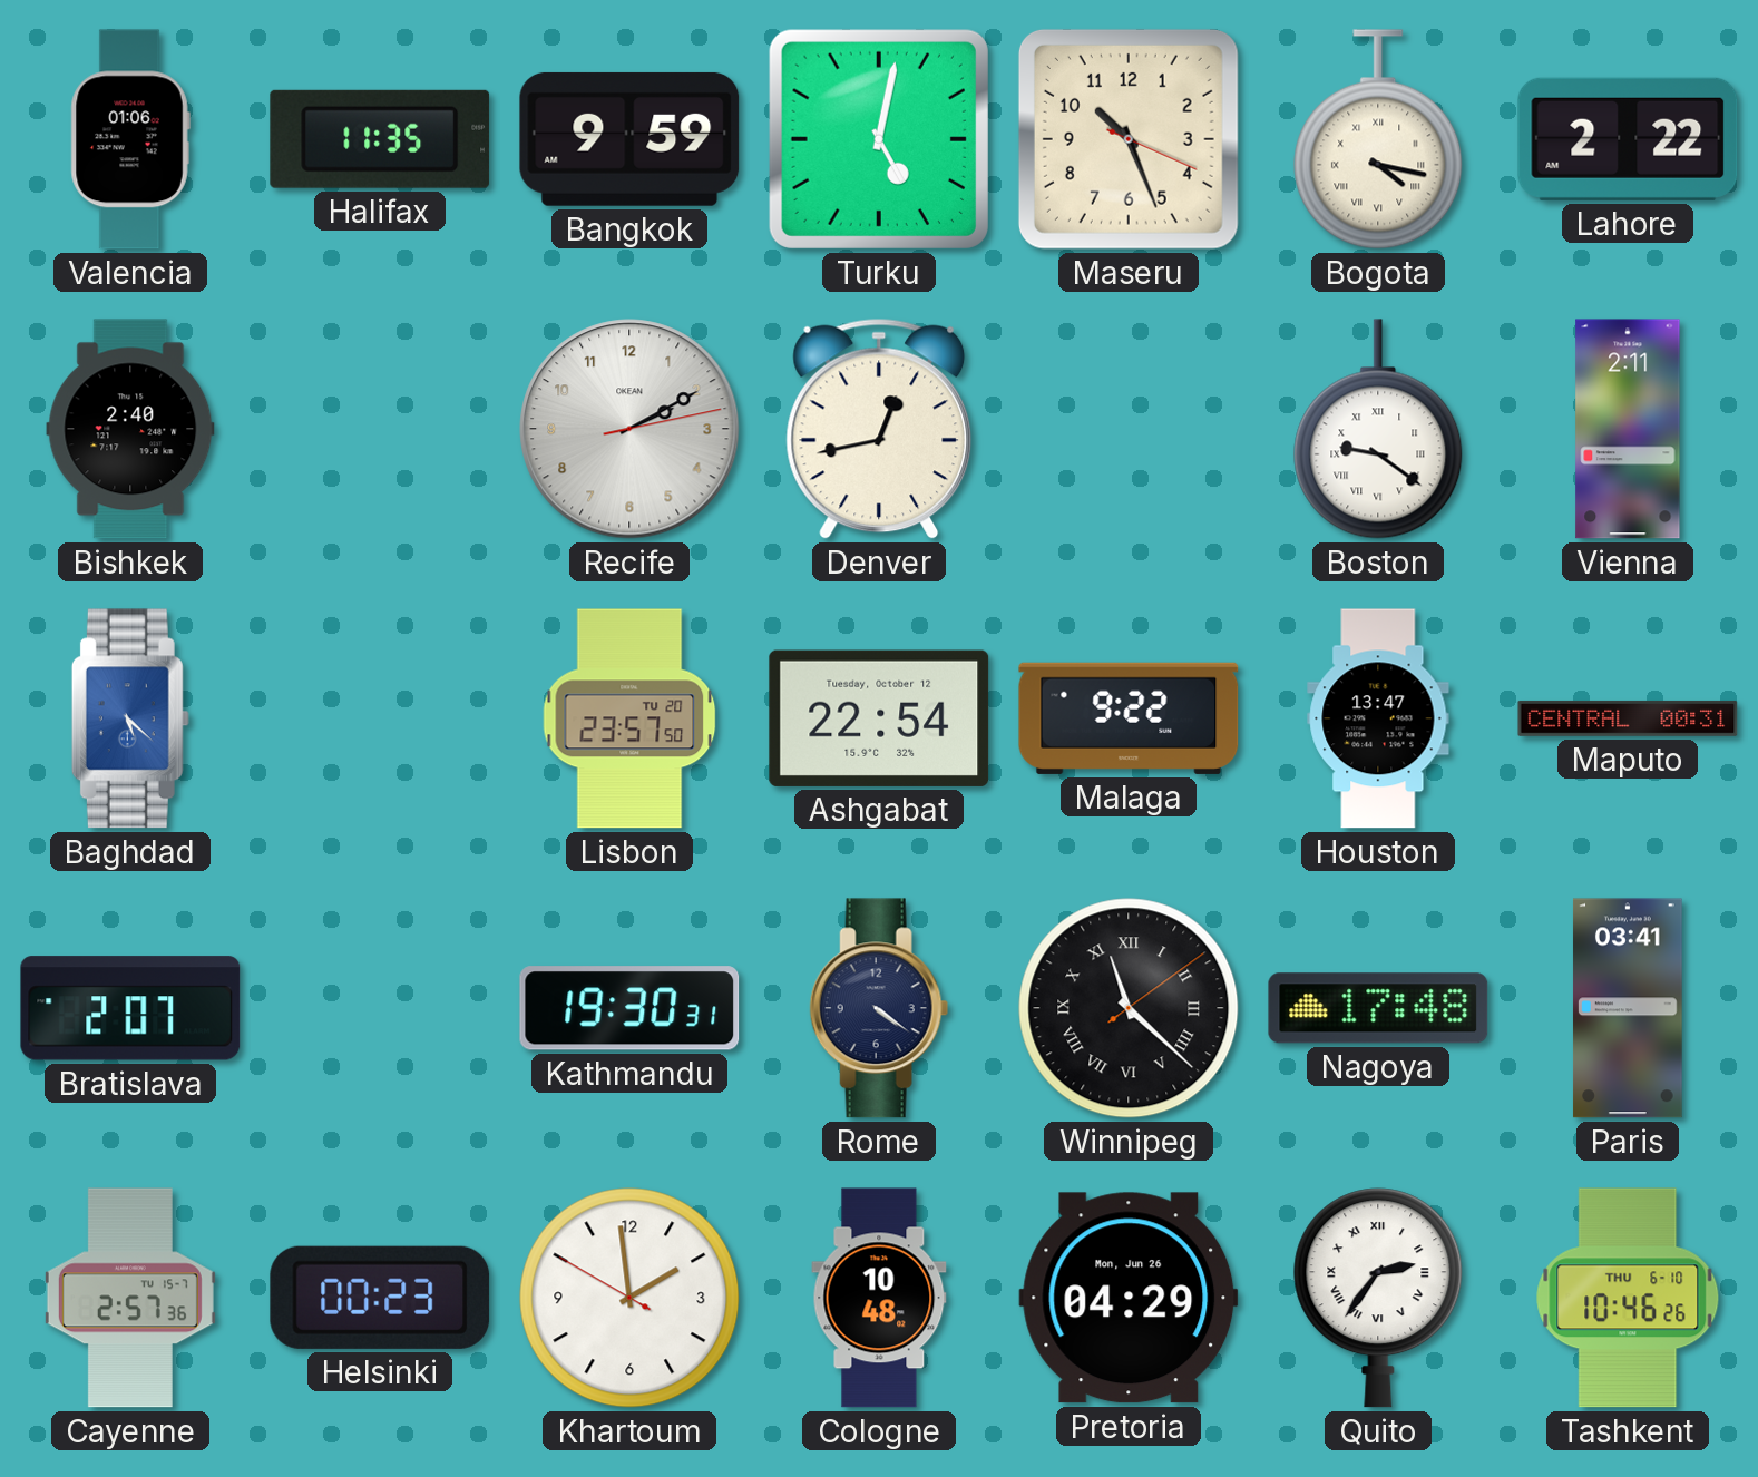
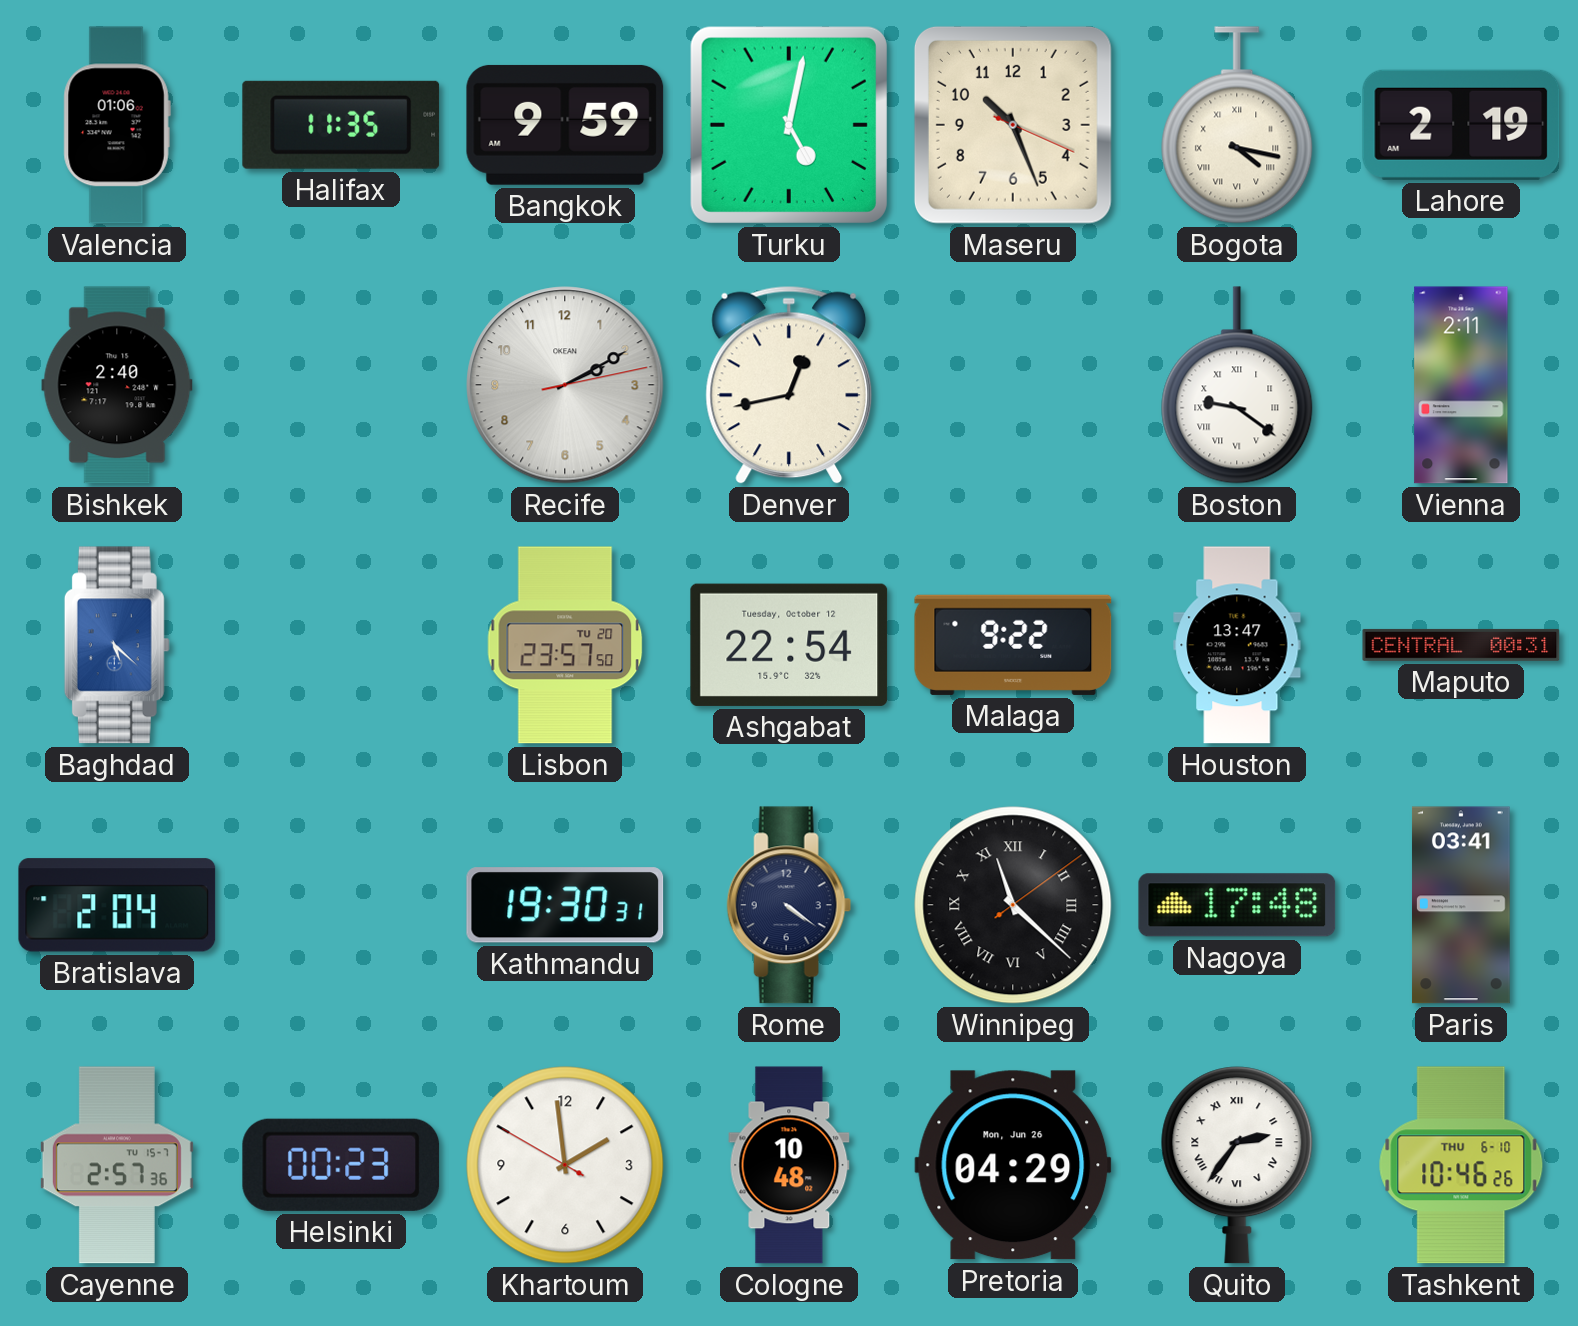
Lahore: 2:22 -> 2:19 (1461, 125)
Bratislava: 2:07 -> 2:04 (117, 905)
